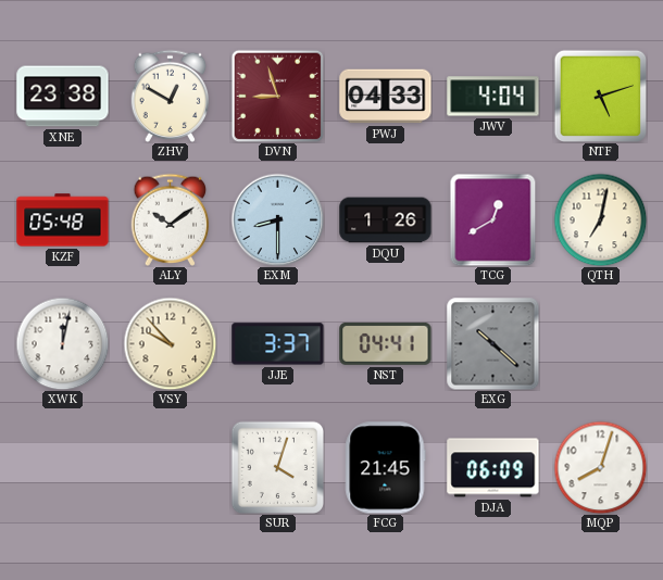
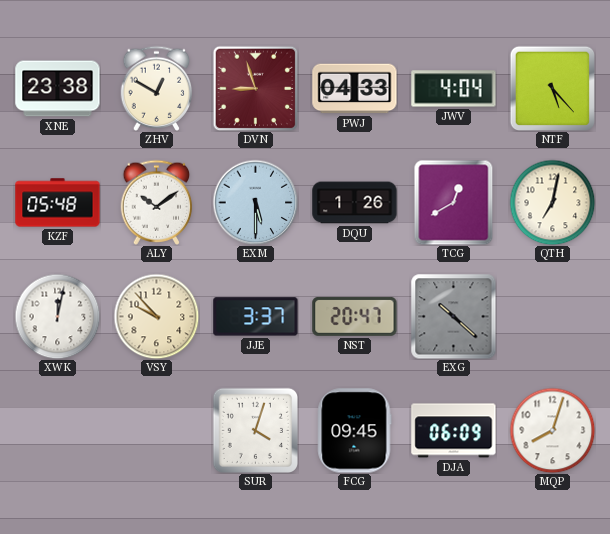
NTF: 5:12 -> 5:23 (552, 88)
EXM: 8:30 -> 5:30 (255, 202)
NST: 04:41 -> 20:47 (355, 316)
FCG: 21:45 -> 09:45 (354, 431)
